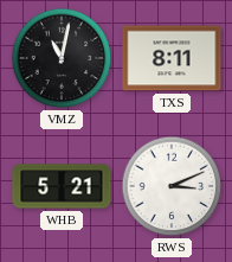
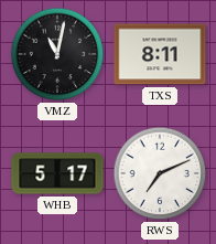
WHB: 5:21 -> 5:17 (57, 173)
RWS: 3:11 -> 7:11 (160, 173)
